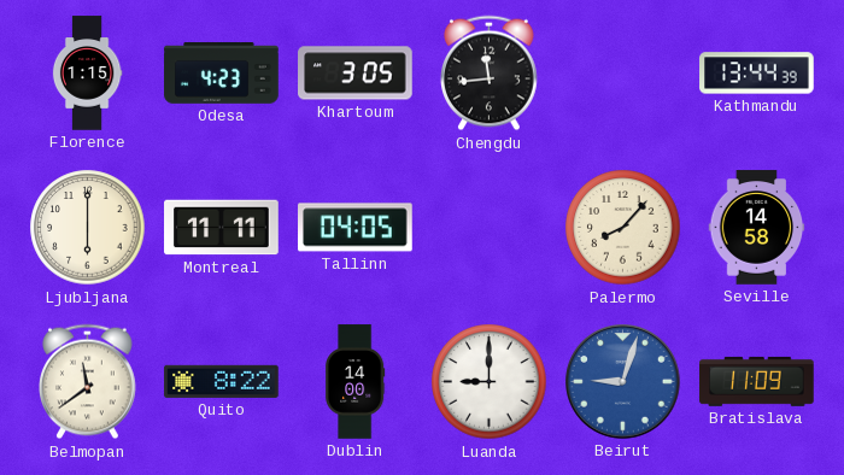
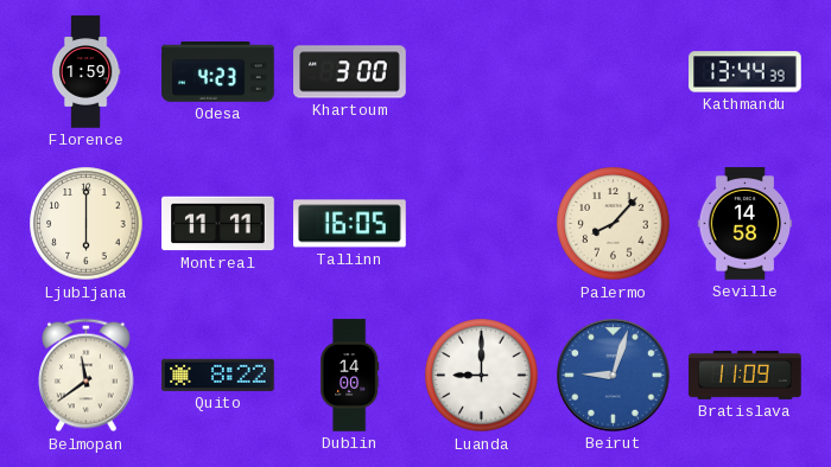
Florence: 1:15 -> 1:59 (85, 72)
Khartoum: 3:05 -> 3:00 (350, 72)
Chengdu: 11:44 -> none (490, 74)
Tallinn: 04:05 -> 16:05 (350, 224)
